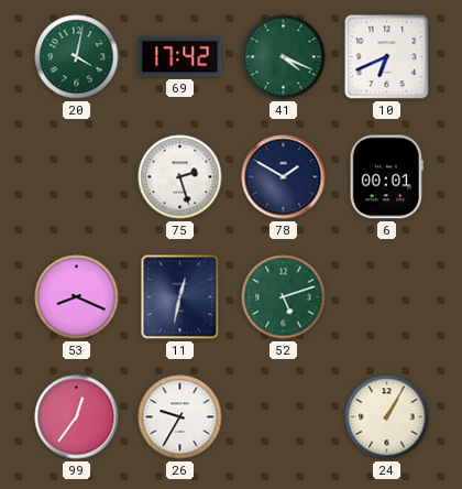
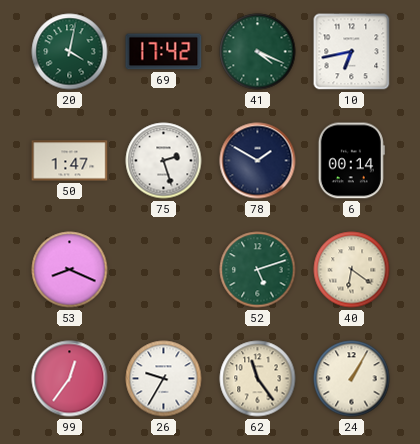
10: 6:41 -> 6:43 (352, 52)
50: none -> 1:47 (70, 161)
6: 00:01 -> 00:14 (351, 161)
11: 12:32 -> none (180, 297)
40: none -> 6:21 (352, 270)
62: none -> 11:24 (258, 379)
